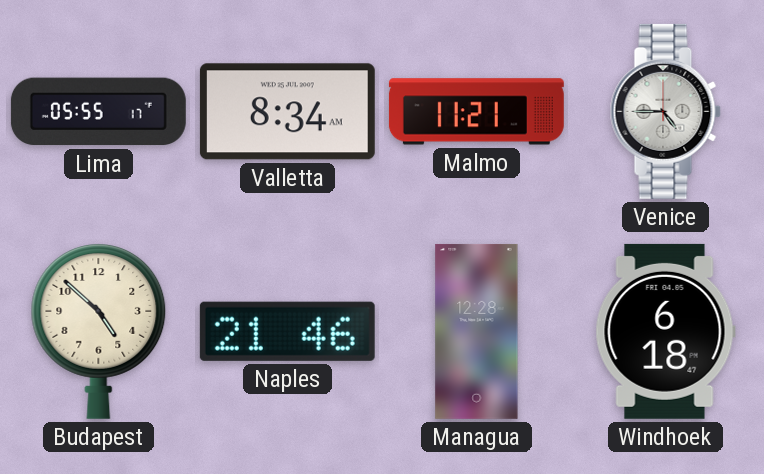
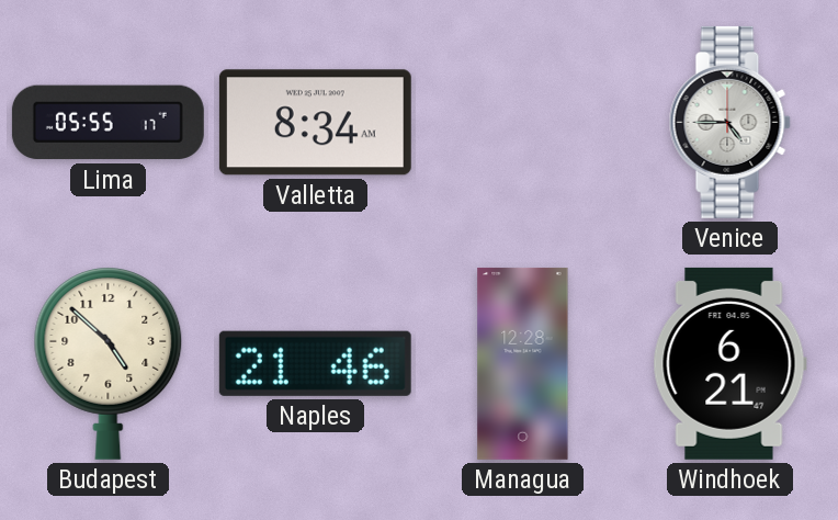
Malmo: 11:21 -> none (476, 112)
Windhoek: 6:18 -> 6:21 (729, 363)
